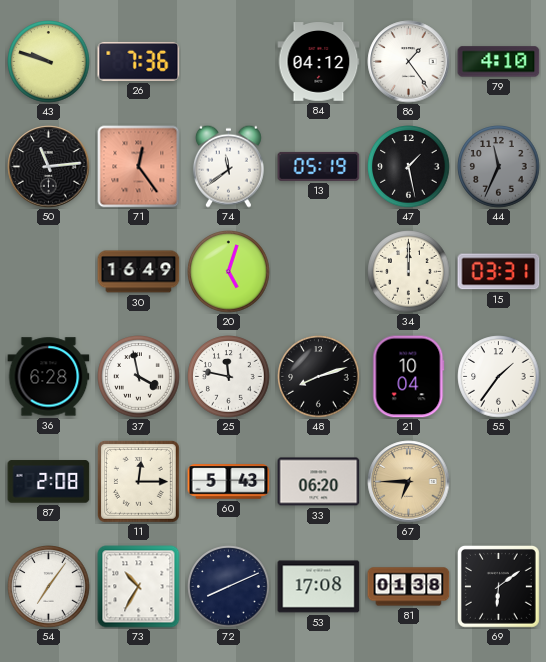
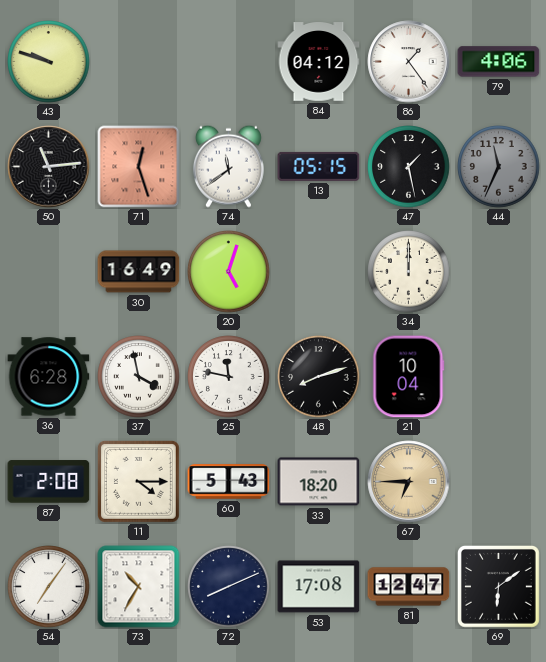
26: 7:36 -> none (139, 61)
79: 4:10 -> 4:06 (499, 62)
71: 12:24 -> 12:27 (139, 167)
13: 05:19 -> 05:15 (319, 166)
15: 03:31 -> none (499, 272)
55: 1:36 -> none (499, 377)
11: 12:15 -> 4:15 (138, 481)
33: 06:20 -> 18:20 (319, 482)
81: 01:38 -> 12:47 (409, 587)
